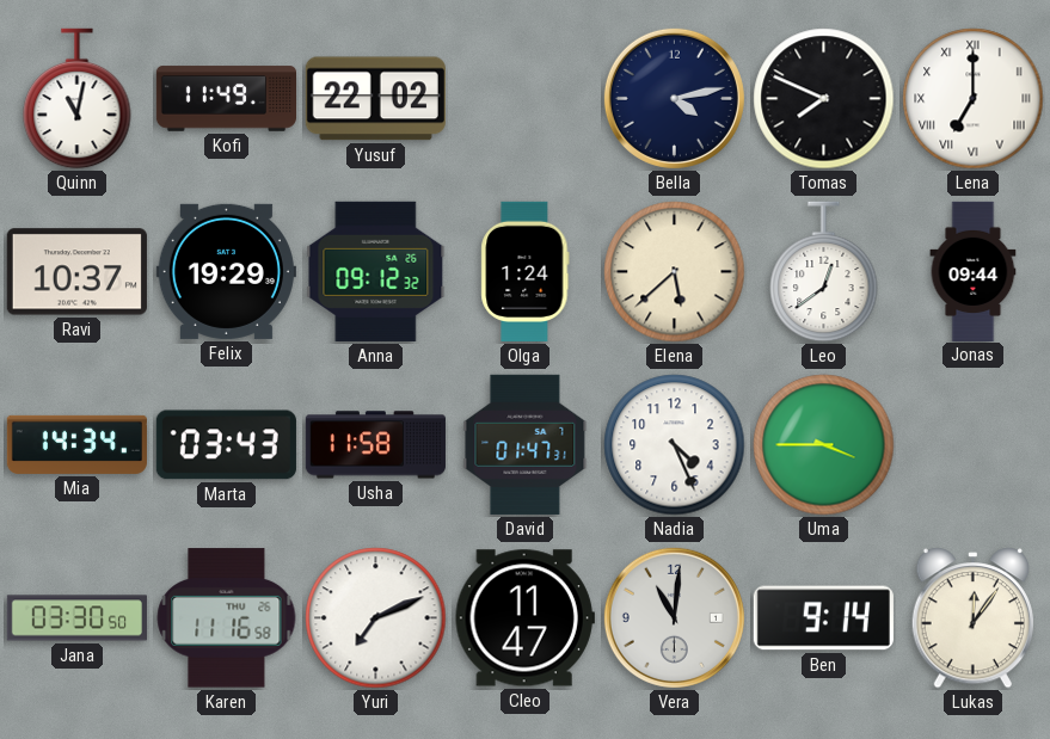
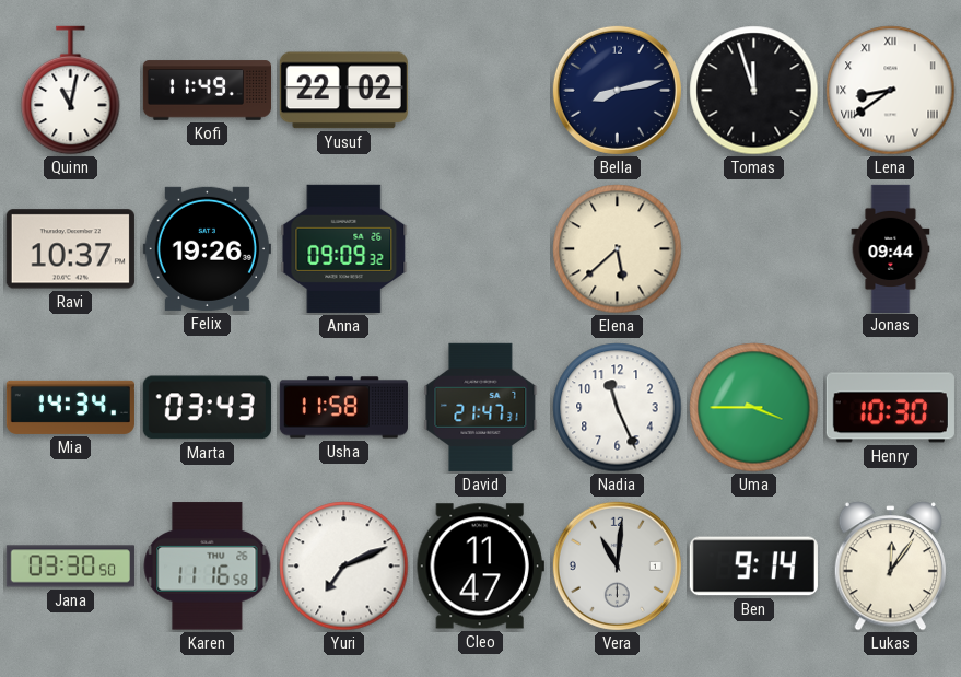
Bella: 4:13 -> 8:13 (617, 90)
Tomas: 7:49 -> 11:57 (754, 91)
Lena: 7:00 -> 8:39 (891, 91)
Felix: 19:29 -> 19:26 (207, 248)
Anna: 09:12 -> 09:09 (344, 248)
Olga: 1:24 -> none (526, 271)
Leo: 12:39 -> none (824, 272)
David: 01:47 -> 21:47 (481, 407)
Nadia: 4:26 -> 11:26 (618, 408)
Henry: none -> 10:30 (890, 408)
